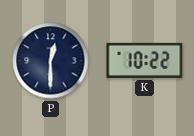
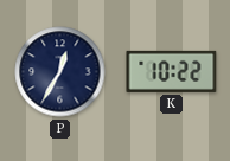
P: 12:30 -> 12:35 (60, 72)
